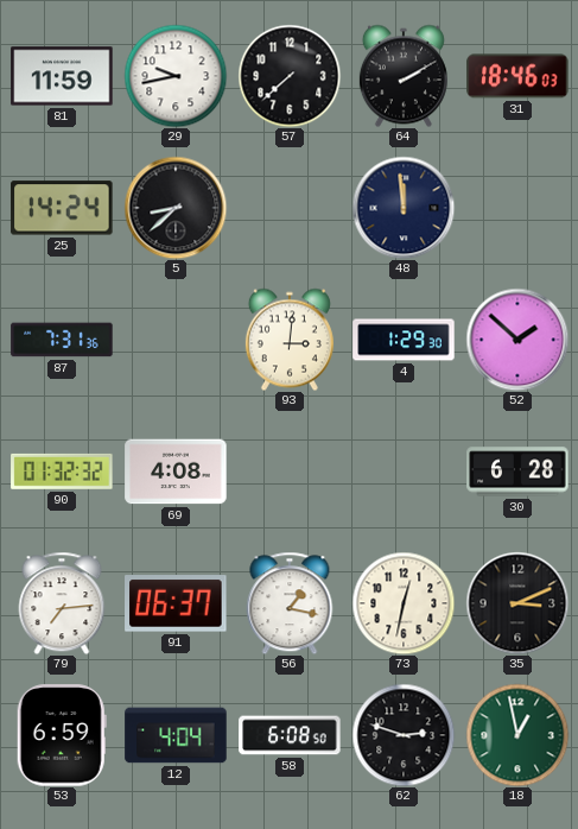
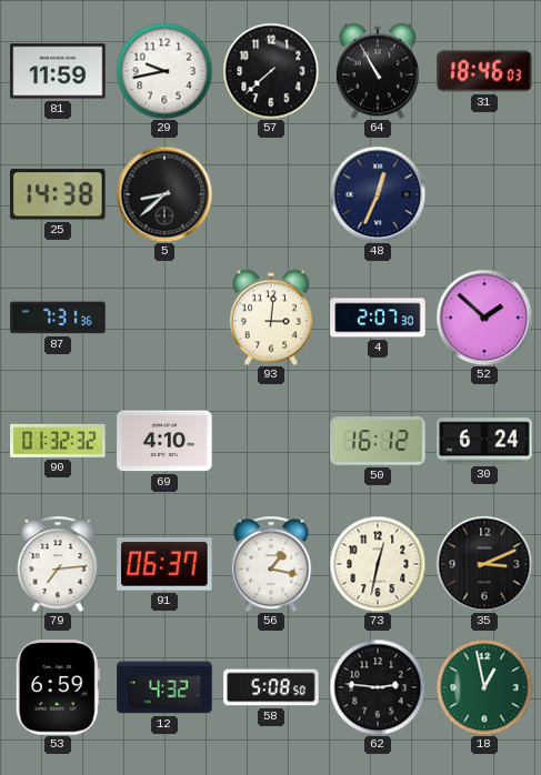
64: 2:10 -> 10:55 (378, 71)
25: 14:24 -> 14:38 (58, 194)
48: 11:59 -> 12:34 (378, 194)
4: 1:29 -> 2:07 (378, 318)
69: 4:08 -> 4:10 (164, 441)
50: none -> 16:12 (378, 441)
30: 6:28 -> 6:24 (484, 441)
12: 4:04 -> 4:32 (164, 687)
58: 6:08 -> 5:08 (271, 687)
62: 2:48 -> 2:46 (378, 687)
